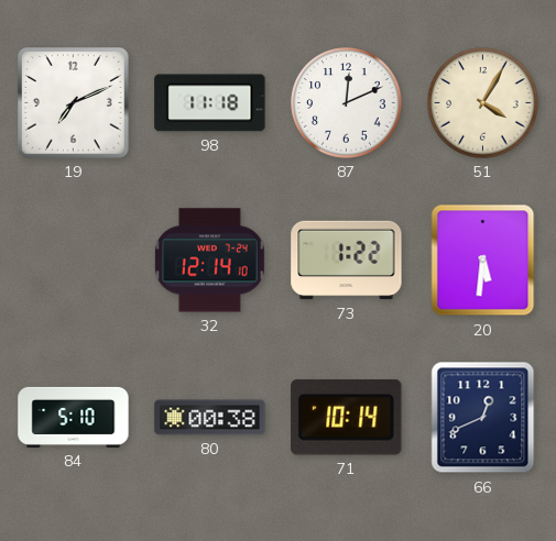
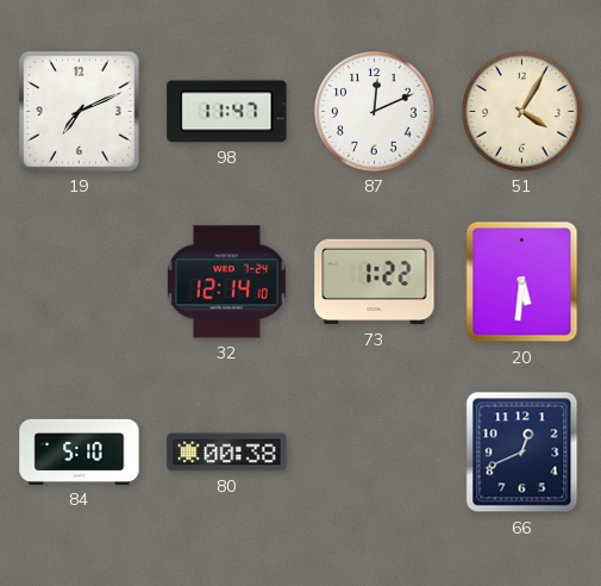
98: 11:18 -> 11:47 (227, 112)
71: 10:14 -> none (347, 418)
